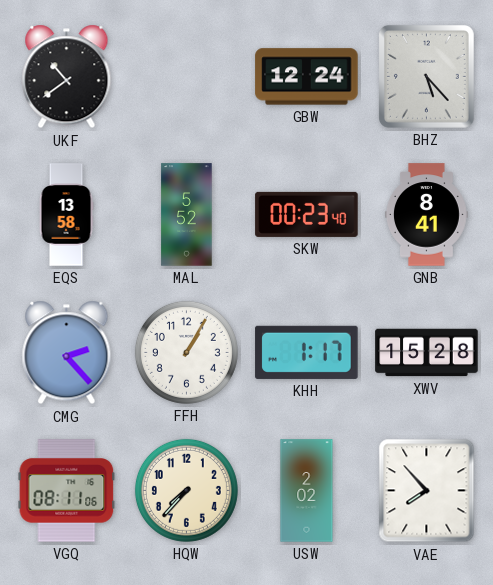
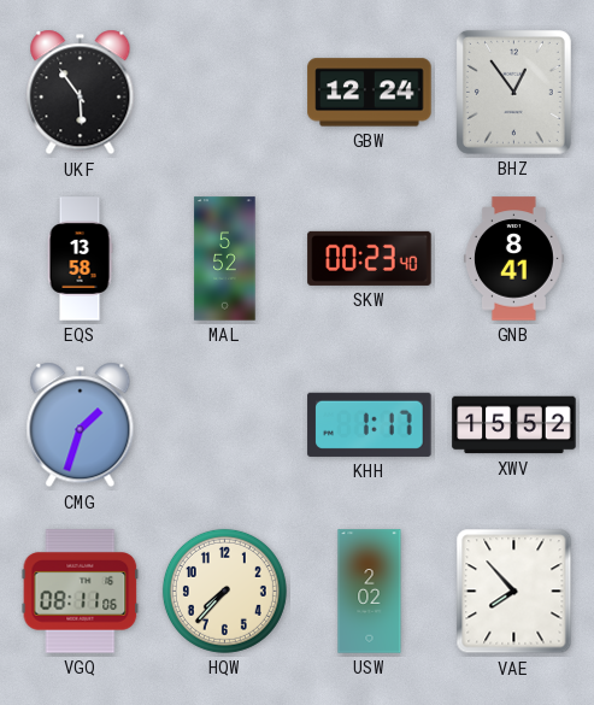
UKF: 10:39 -> 5:54 (81, 93)
BHZ: 5:23 -> 12:54 (513, 92)
CMG: 2:23 -> 1:33 (81, 425)
FFH: 1:05 -> none (186, 352)
XWV: 15:28 -> 15:52 (514, 425)
